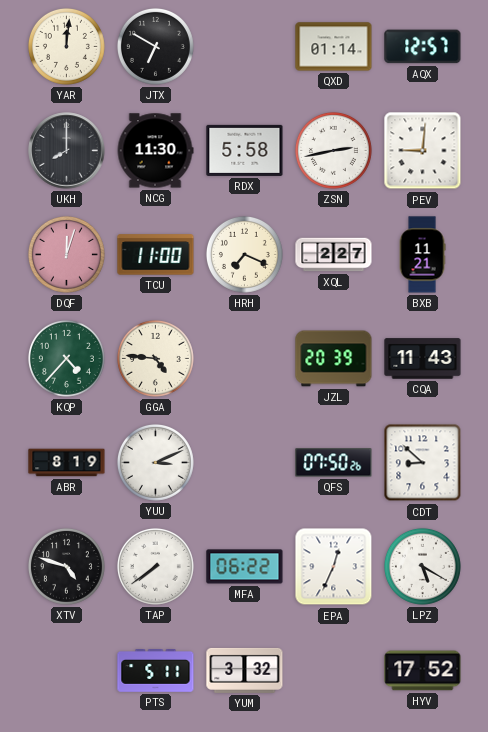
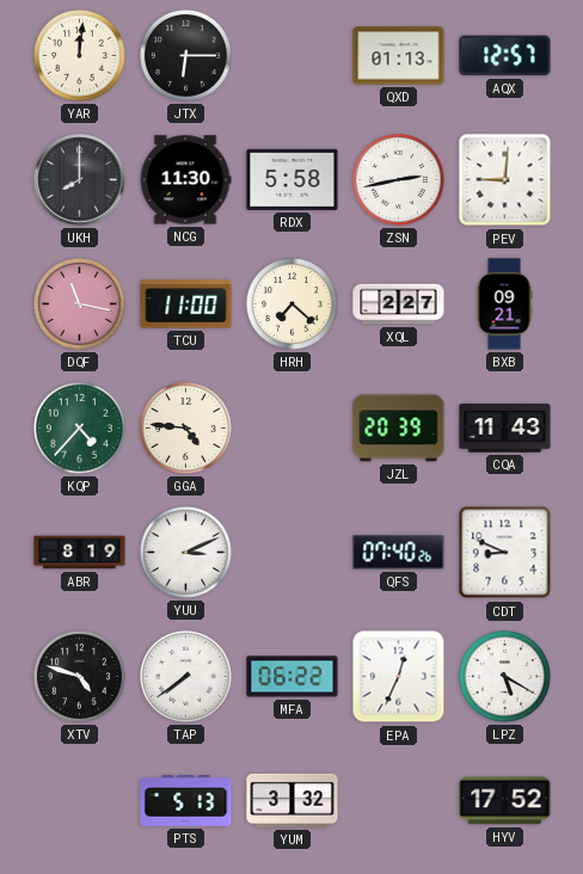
JTX: 6:50 -> 6:15 (185, 55)
QXD: 01:14 -> 01:13 (399, 56)
DQF: 12:03 -> 11:17 (79, 303)
HRH: 7:19 -> 7:22 (291, 303)
BXB: 11:21 -> 09:21 (504, 304)
QFS: 07:50 -> 07:40 (399, 553)
CDT: 8:52 -> 8:49 (505, 553)
PTS: 5:11 -> 5:13 (186, 801)
